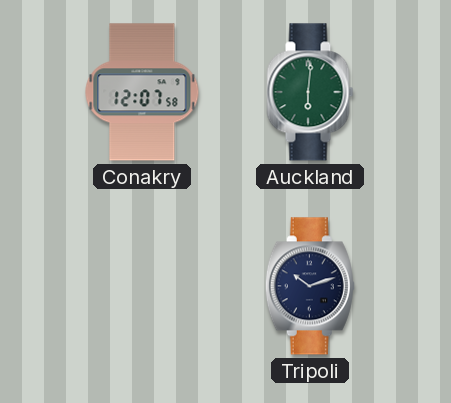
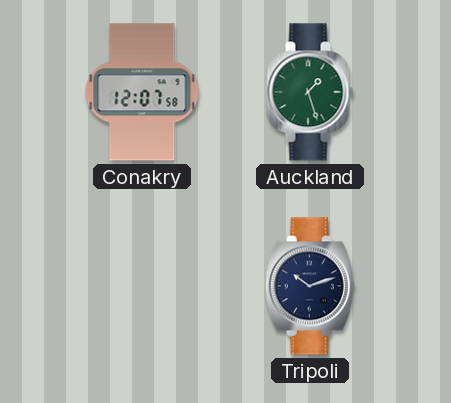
Auckland: 6:01 -> 1:27 (310, 92)
